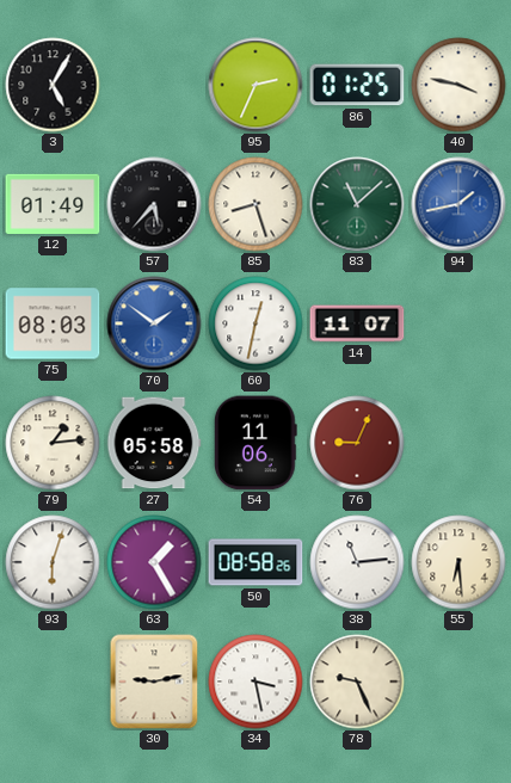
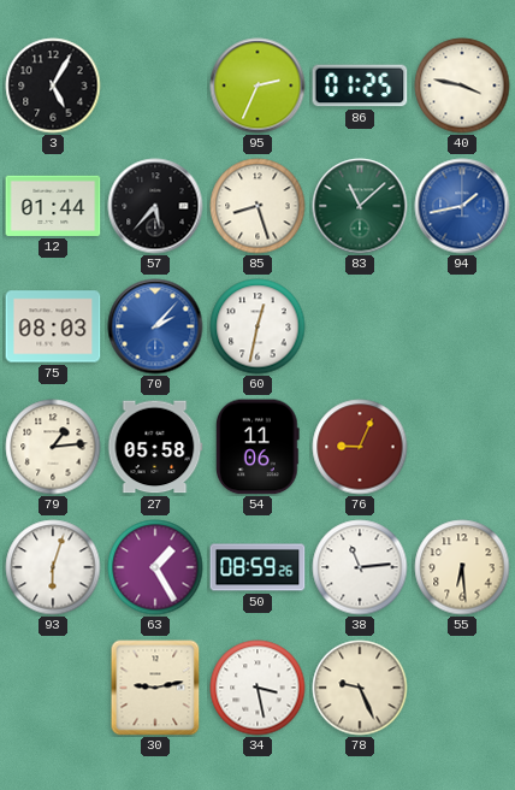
12: 01:49 -> 01:44 (53, 206)
70: 1:51 -> 2:07 (155, 326)
14: 11:07 -> none (357, 323)
50: 08:58 -> 08:59 (257, 567)
